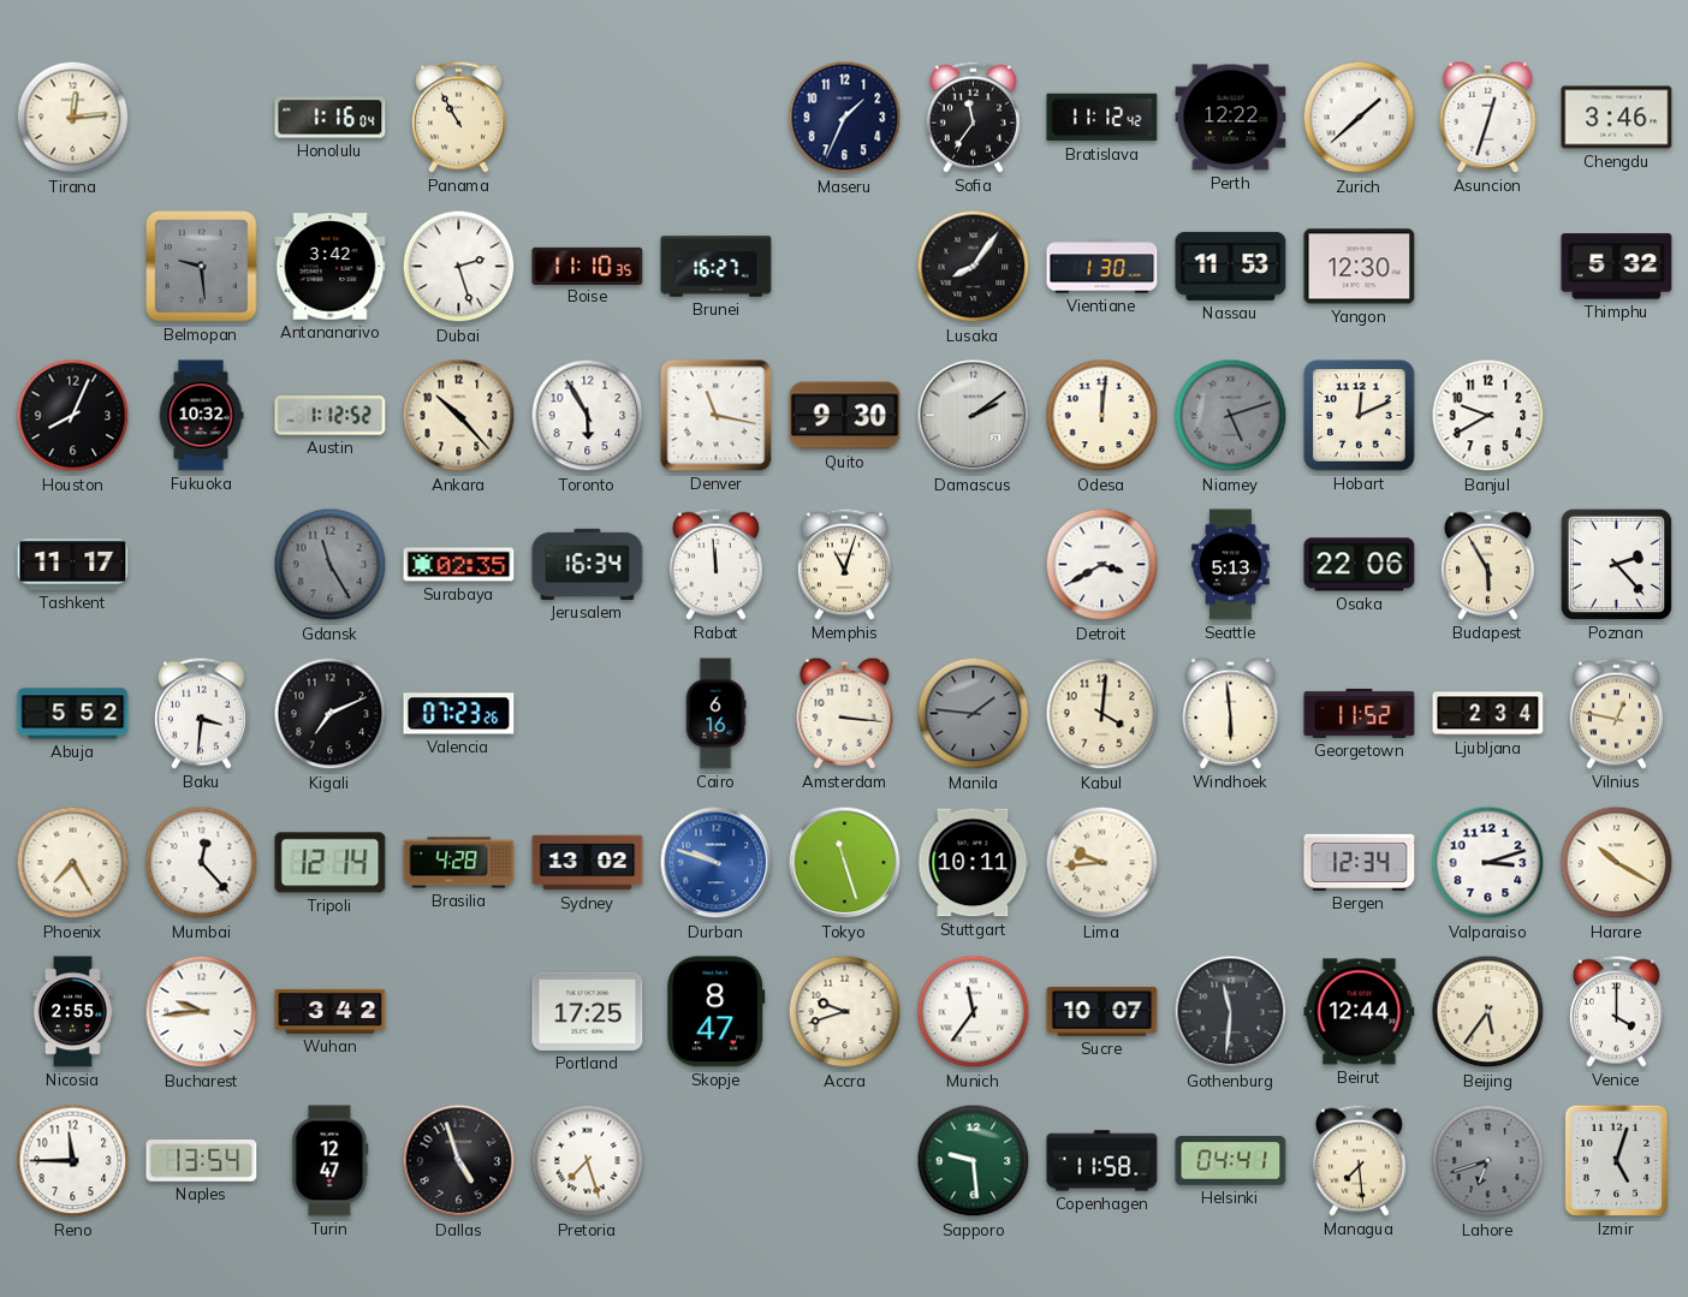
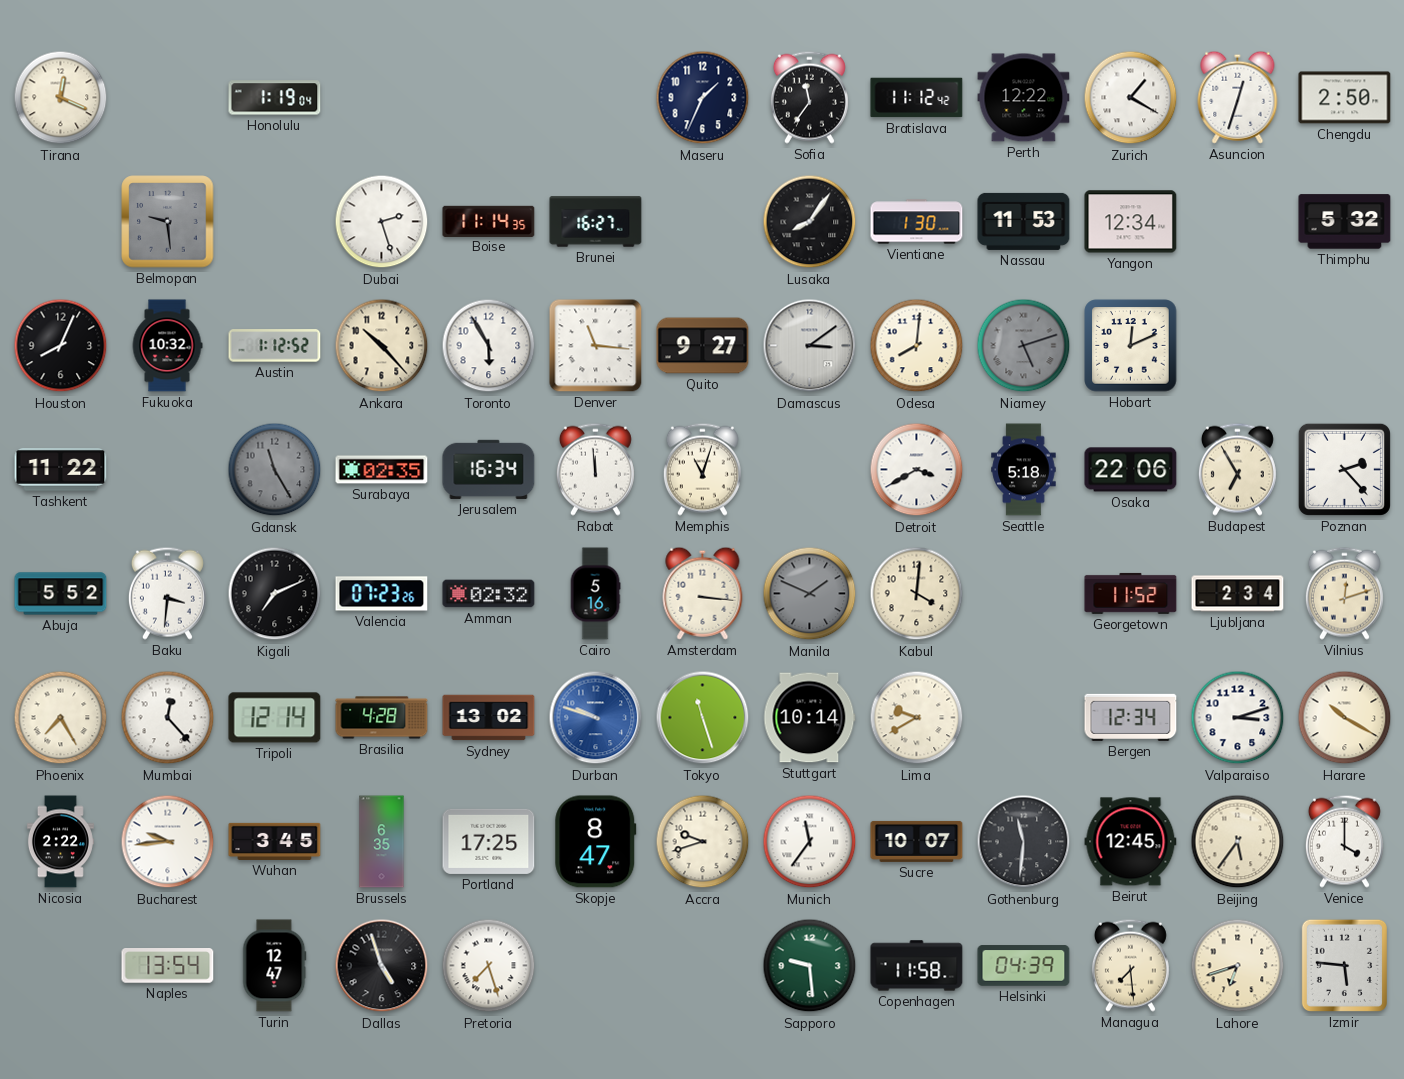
Tirana: 12:14 -> 12:19 (61, 98)
Honolulu: 1:16 -> 1:19 (275, 98)
Panama: 10:55 -> none (458, 117)
Zurich: 1:38 -> 1:20 (1131, 98)
Chengdu: 3:46 -> 2:50 (1345, 98)
Antananarivo: 3:42 -> none (331, 267)
Boise: 11:10 -> 11:14 (489, 221)
Yangon: 12:30 -> 12:34 (1131, 222)
Denver: 11:17 -> 11:16 (596, 346)
Quito: 9:30 -> 9:27 (703, 346)
Damascus: 2:09 -> 3:09 (810, 346)
Odesa: 12:01 -> 8:01 (917, 346)
Banjul: 9:40 -> none (1488, 416)
Tashkent: 11:17 -> 11:22 (61, 470)
Seattle: 5:13 -> 5:18 (1024, 470)
Budapest: 5:55 -> 6:55 (1237, 469)
Amman: none -> 02:32 (489, 594)
Cairo: 6:16 -> 5:16 (595, 594)
Manila: 1:46 -> 1:49 (810, 594)
Windhoek: 5:59 -> none (1231, 713)
Vilnius: 12:47 -> 12:12 (1344, 593)
Stuttgart: 10:11 -> 10:14 (810, 718)
Lima: 9:44 -> 9:40 (917, 718)
Nicosia: 2:55 -> 2:22 (60, 842)
Wuhan: 3:42 -> 3:45 (275, 841)
Brussels: none -> 6:35 (382, 842)
Beirut: 12:44 -> 12:45 (1131, 842)
Reno: 11:45 -> none (73, 1161)
Helsinki: 04:41 -> 04:39 (1024, 966)
Lahore dial: grey -> cream (1238, 966)
Izmir: 5:03 -> 5:46 (1344, 965)
